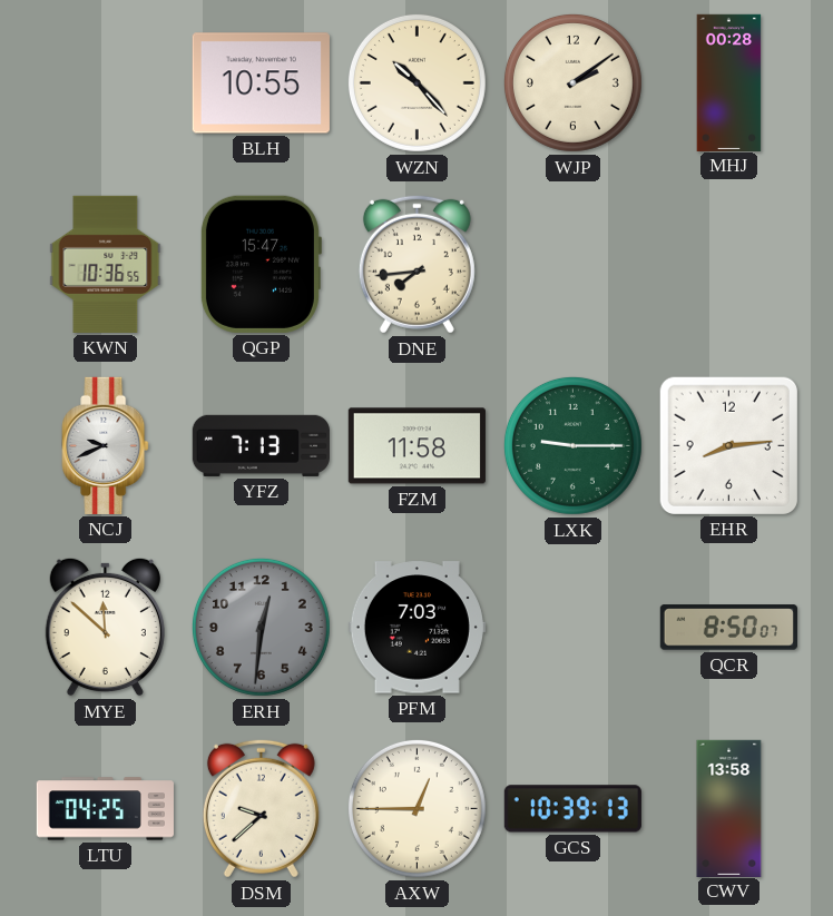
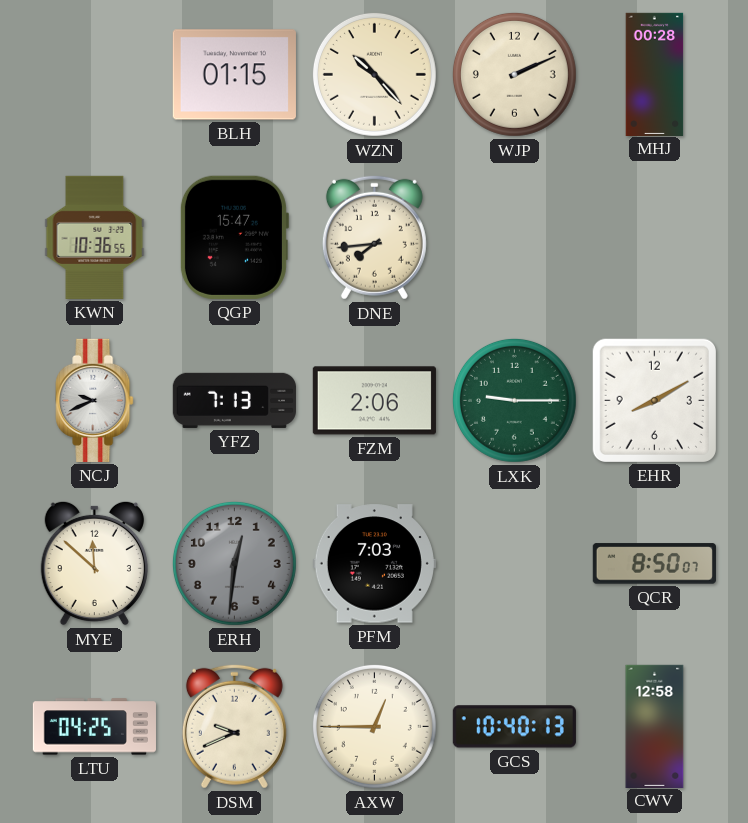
BLH: 10:55 -> 01:15 (234, 75)
WJP: 2:09 -> 2:11 (514, 74)
FZM: 11:58 -> 2:06 (374, 401)
EHR: 8:14 -> 8:10 (654, 400)
DSM: 9:38 -> 9:41 (234, 726)
GCS: 10:39 -> 10:40 (514, 727)
CWV: 13:58 -> 12:58 (655, 726)
